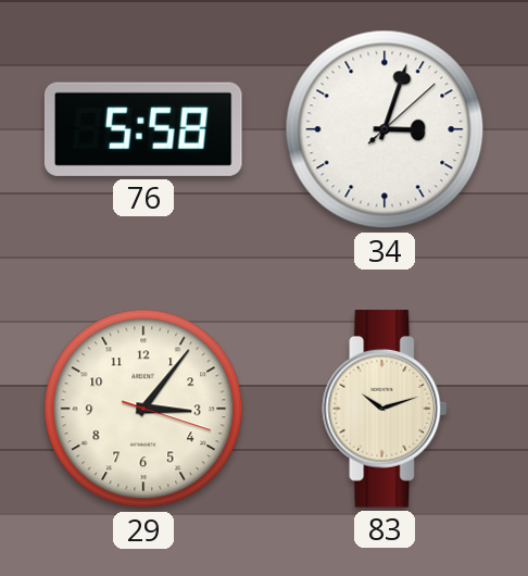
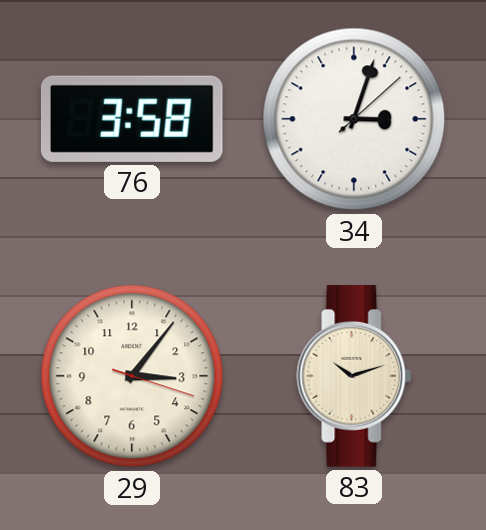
76: 5:58 -> 3:58 (132, 119)
